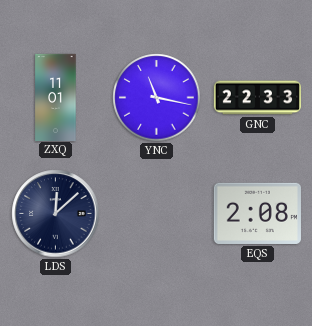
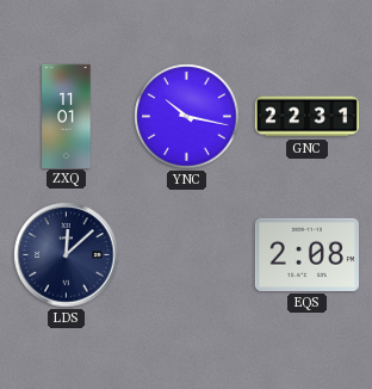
YNC: 11:17 -> 10:17 (187, 117)
GNC: 22:33 -> 22:31 (306, 117)
